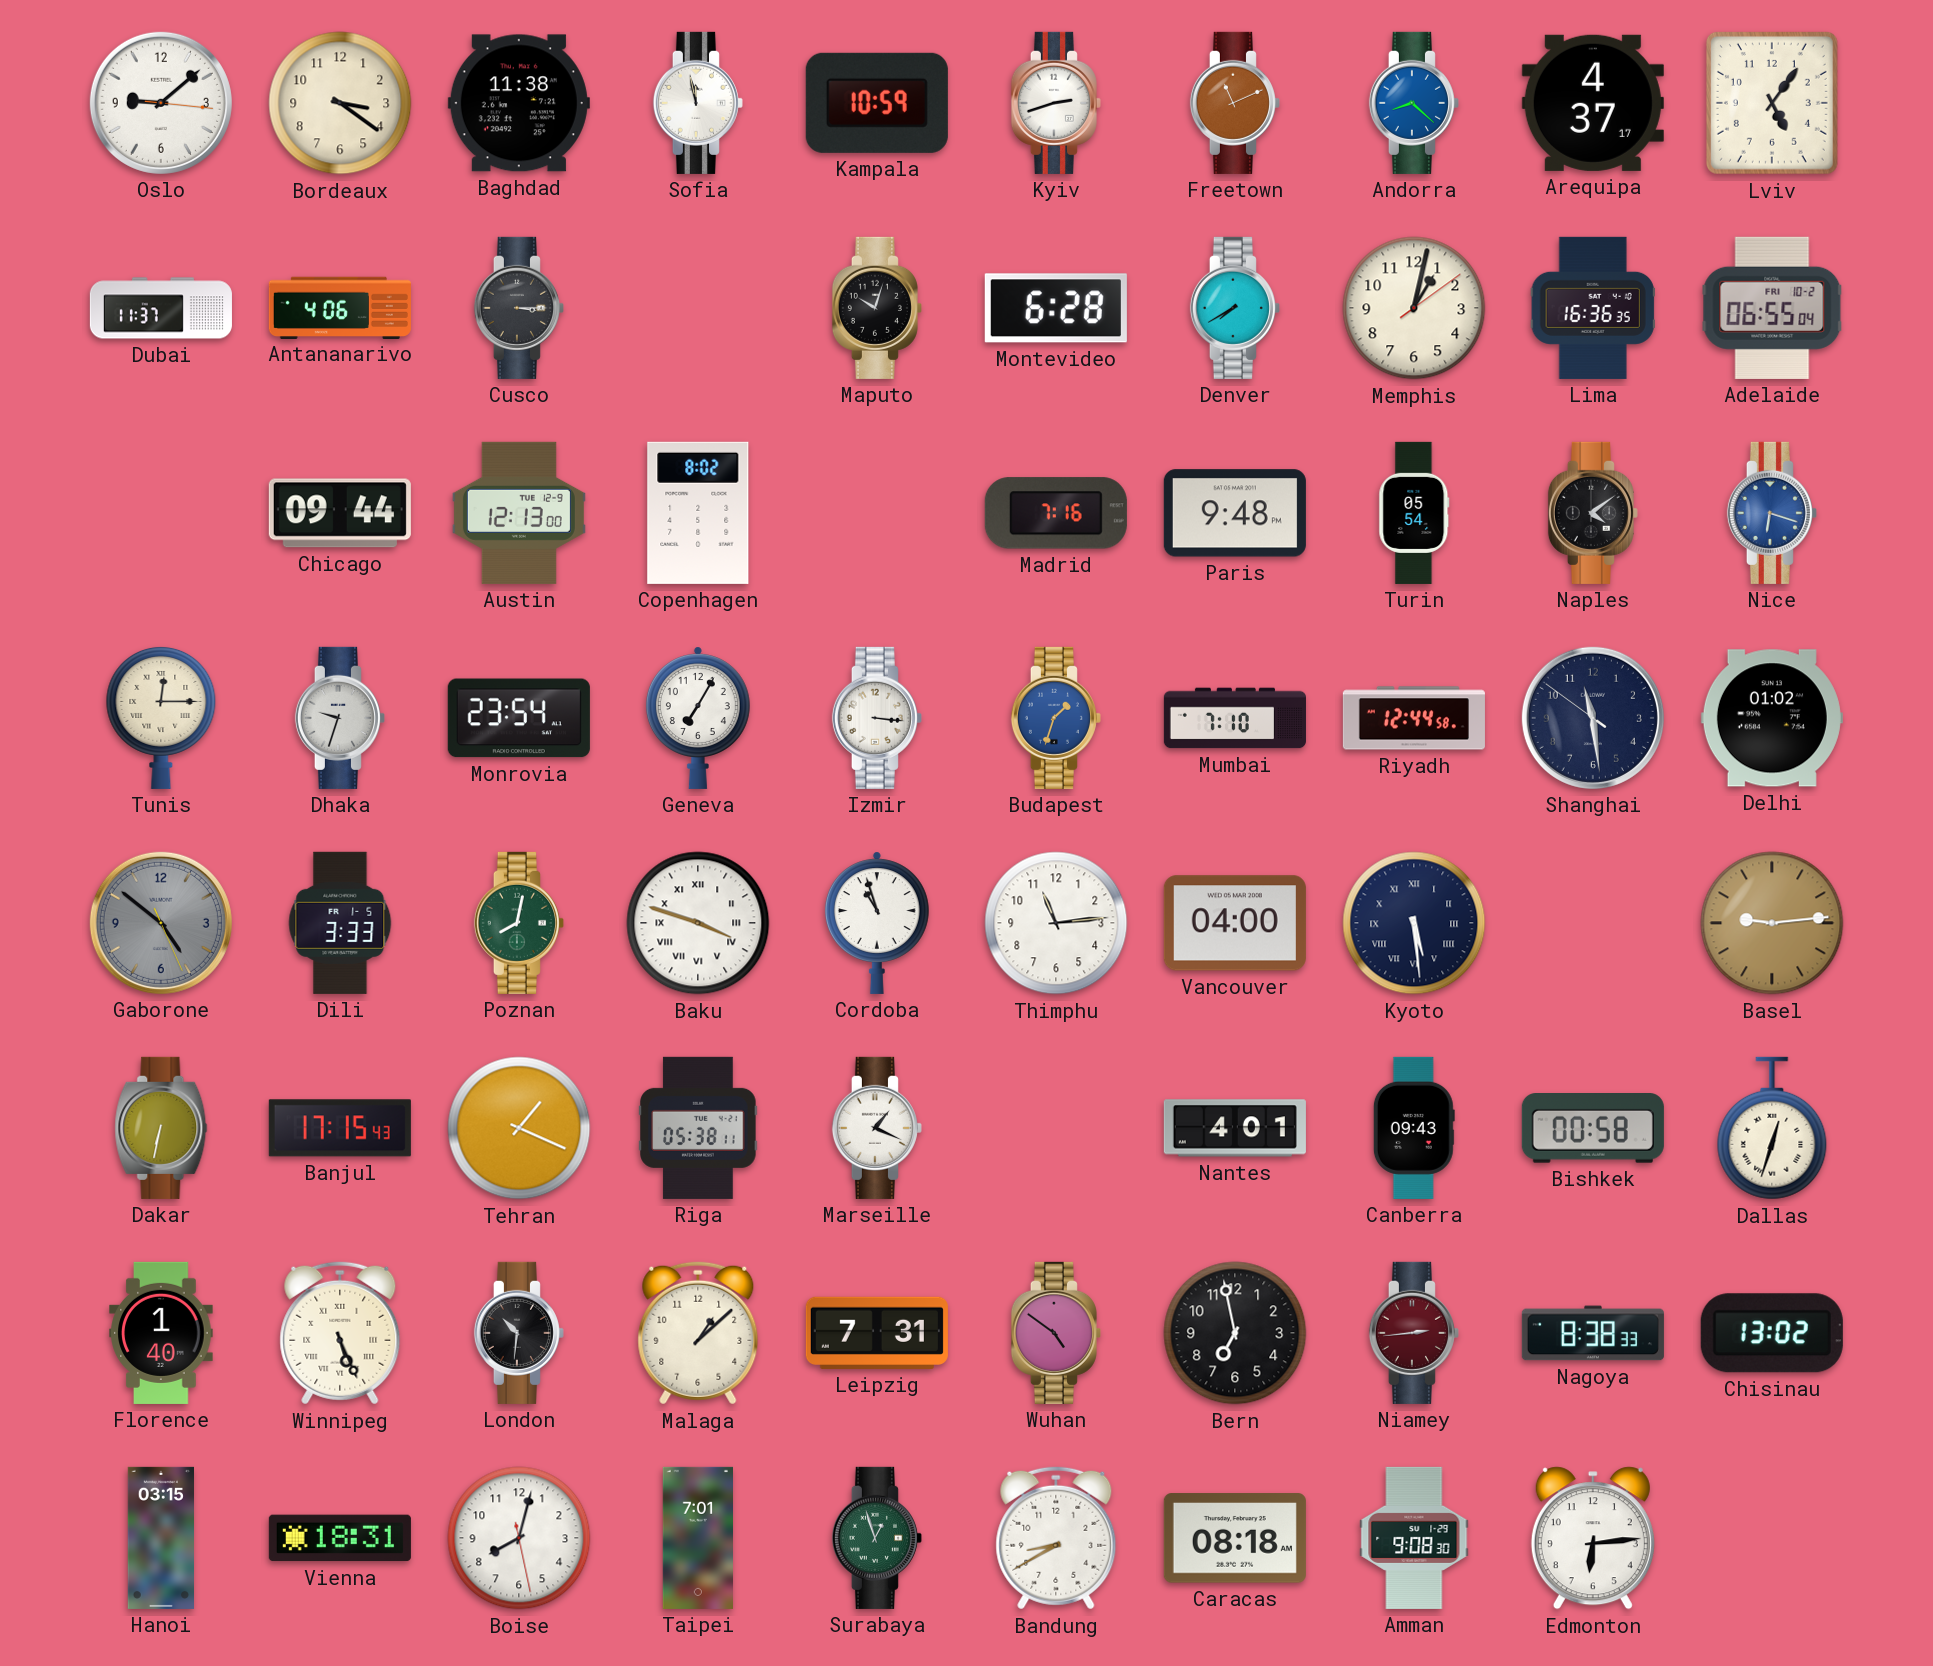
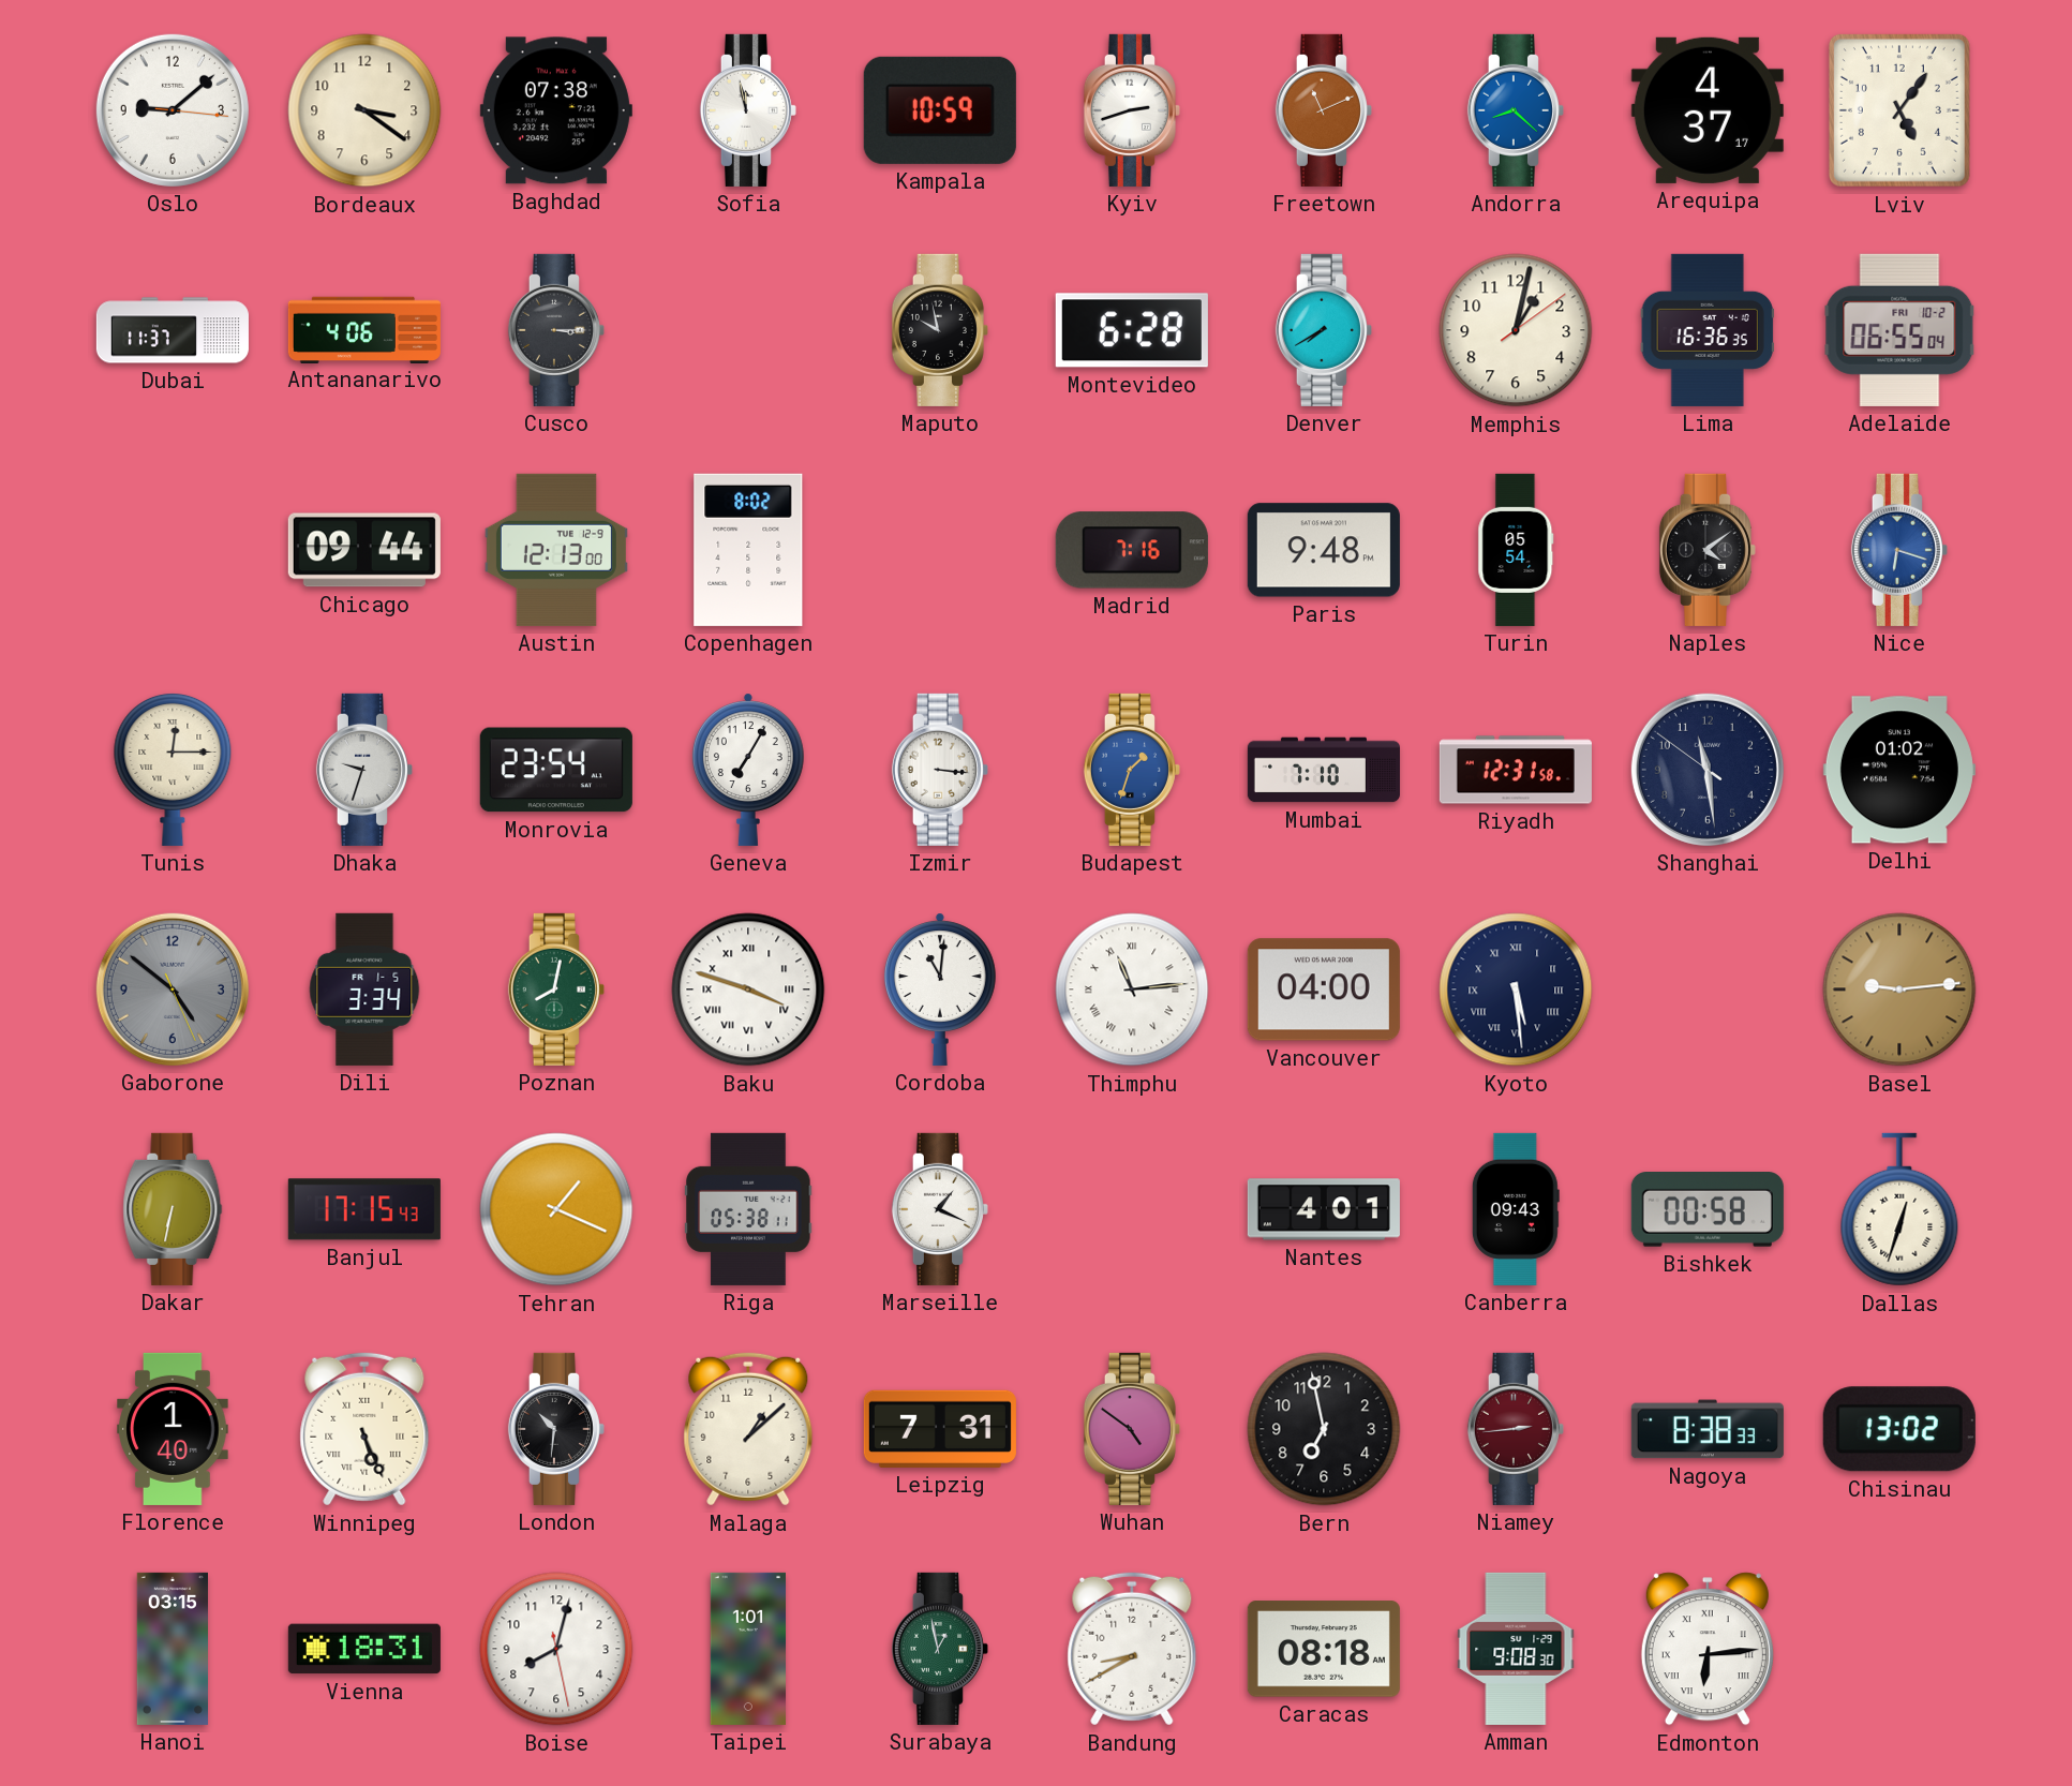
Baghdad: 11:38 -> 07:38 (556, 110)
Maputo: 10:03 -> 9:58 (940, 330)
Riyadh: 12:44 -> 12:31 (1516, 770)
Dili: 3:33 -> 3:34 (364, 989)
Cordoba: 10:57 -> 11:01 (940, 989)
Thimphu numerals: Arabic -> Roman (1132, 989)
Taipei: 7:01 -> 1:01 (747, 1649)
Surabaya: 12:57 -> 12:58 (940, 1649)
Edmonton numerals: Arabic -> Roman (1708, 1649)
